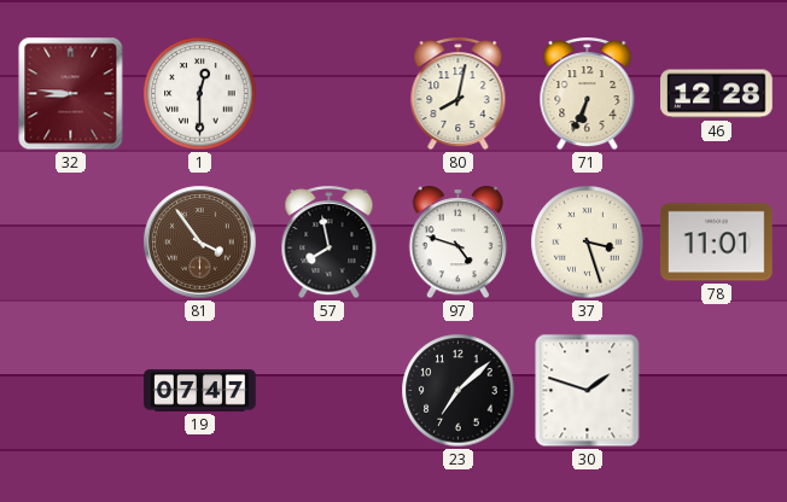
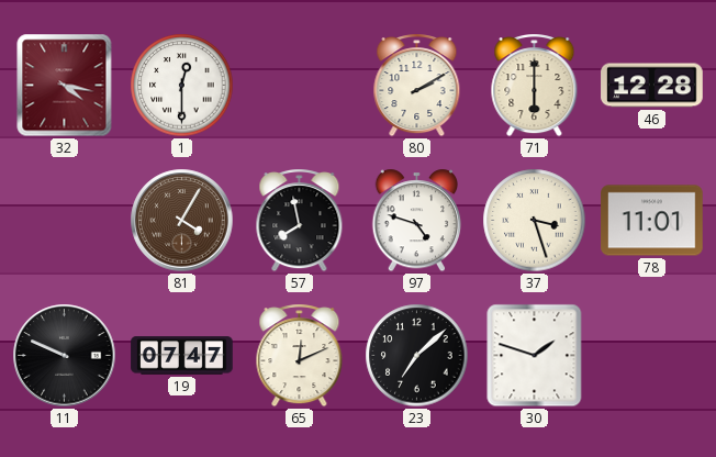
32: 8:46 -> 4:17 (65, 86)
80: 8:02 -> 2:10 (417, 86)
71: 6:34 -> 6:00 (535, 86)
81: 3:54 -> 4:05 (182, 221)
11: none -> 9:49 (65, 356)
65: none -> 12:11 (300, 356)
